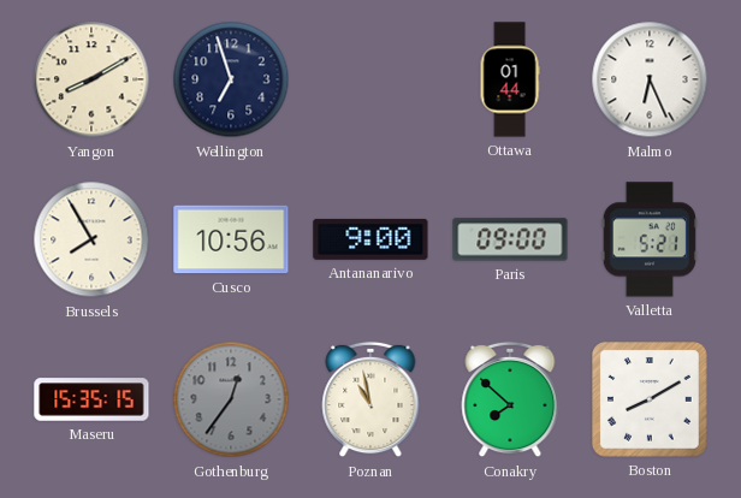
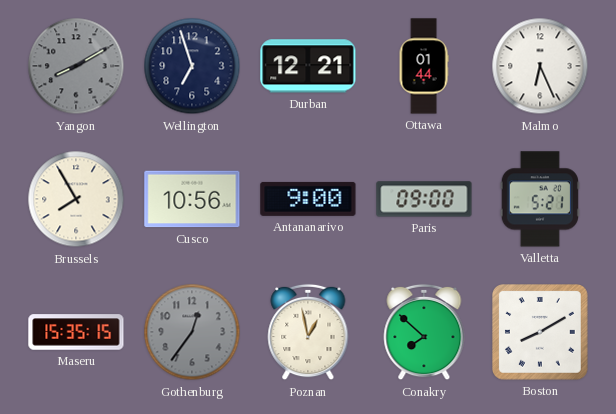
Yangon dial: cream -> grey (76, 66)
Durban: none -> 12:21 (308, 66)
Poznan: 10:58 -> 12:58 (308, 332)
